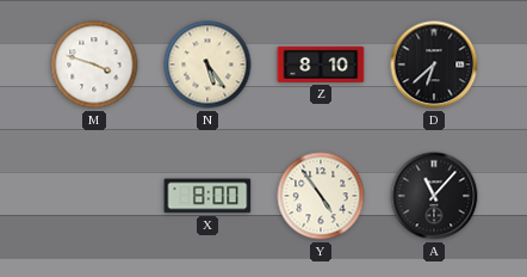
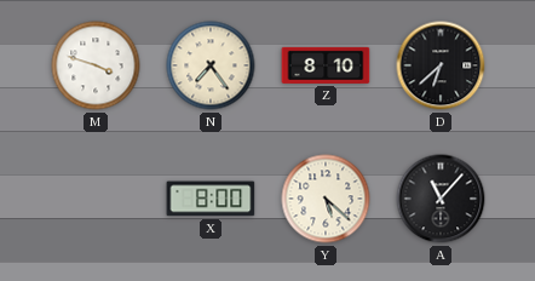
N: 5:24 -> 7:24 (211, 65)
Y: 4:54 -> 5:22 (326, 199)
